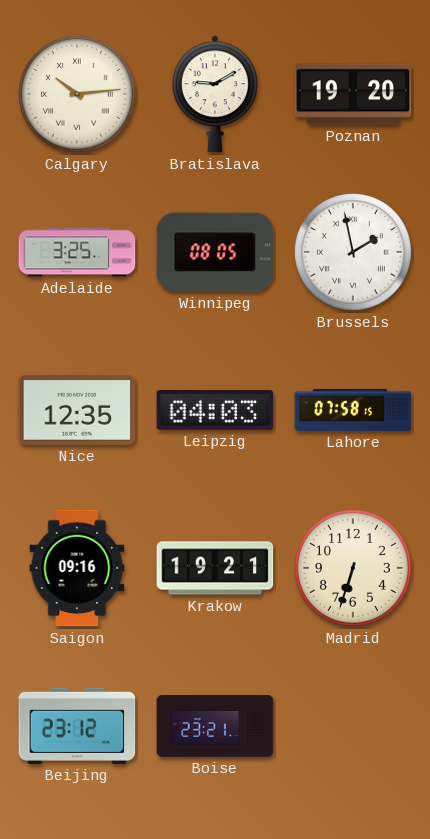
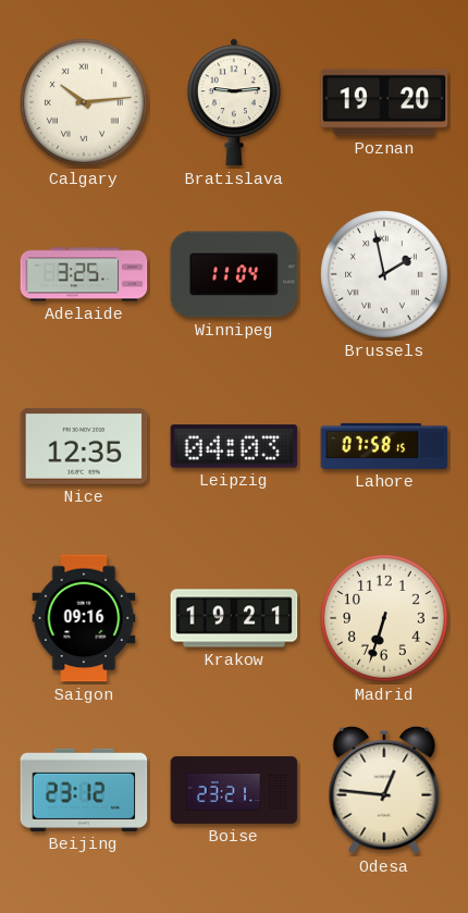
Bratislava: 9:10 -> 9:14 (234, 102)
Winnipeg: 08:05 -> 11:04 (234, 274)
Odesa: none -> 12:46 (384, 790)
